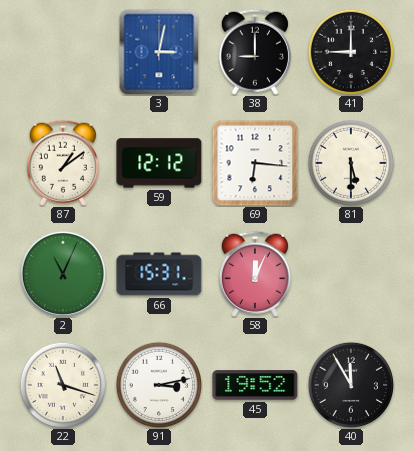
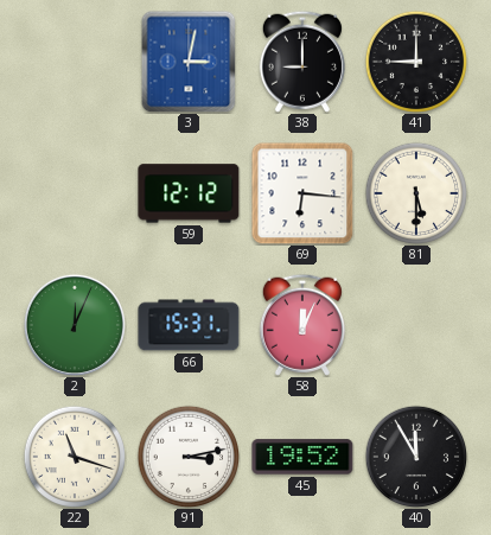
87: 1:09 -> none (63, 163)
2: 11:04 -> 12:04 (75, 325)
